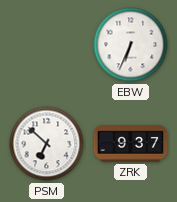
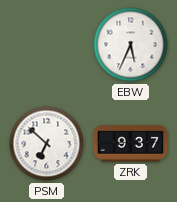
EBW: 6:34 -> 5:34 (131, 45)
